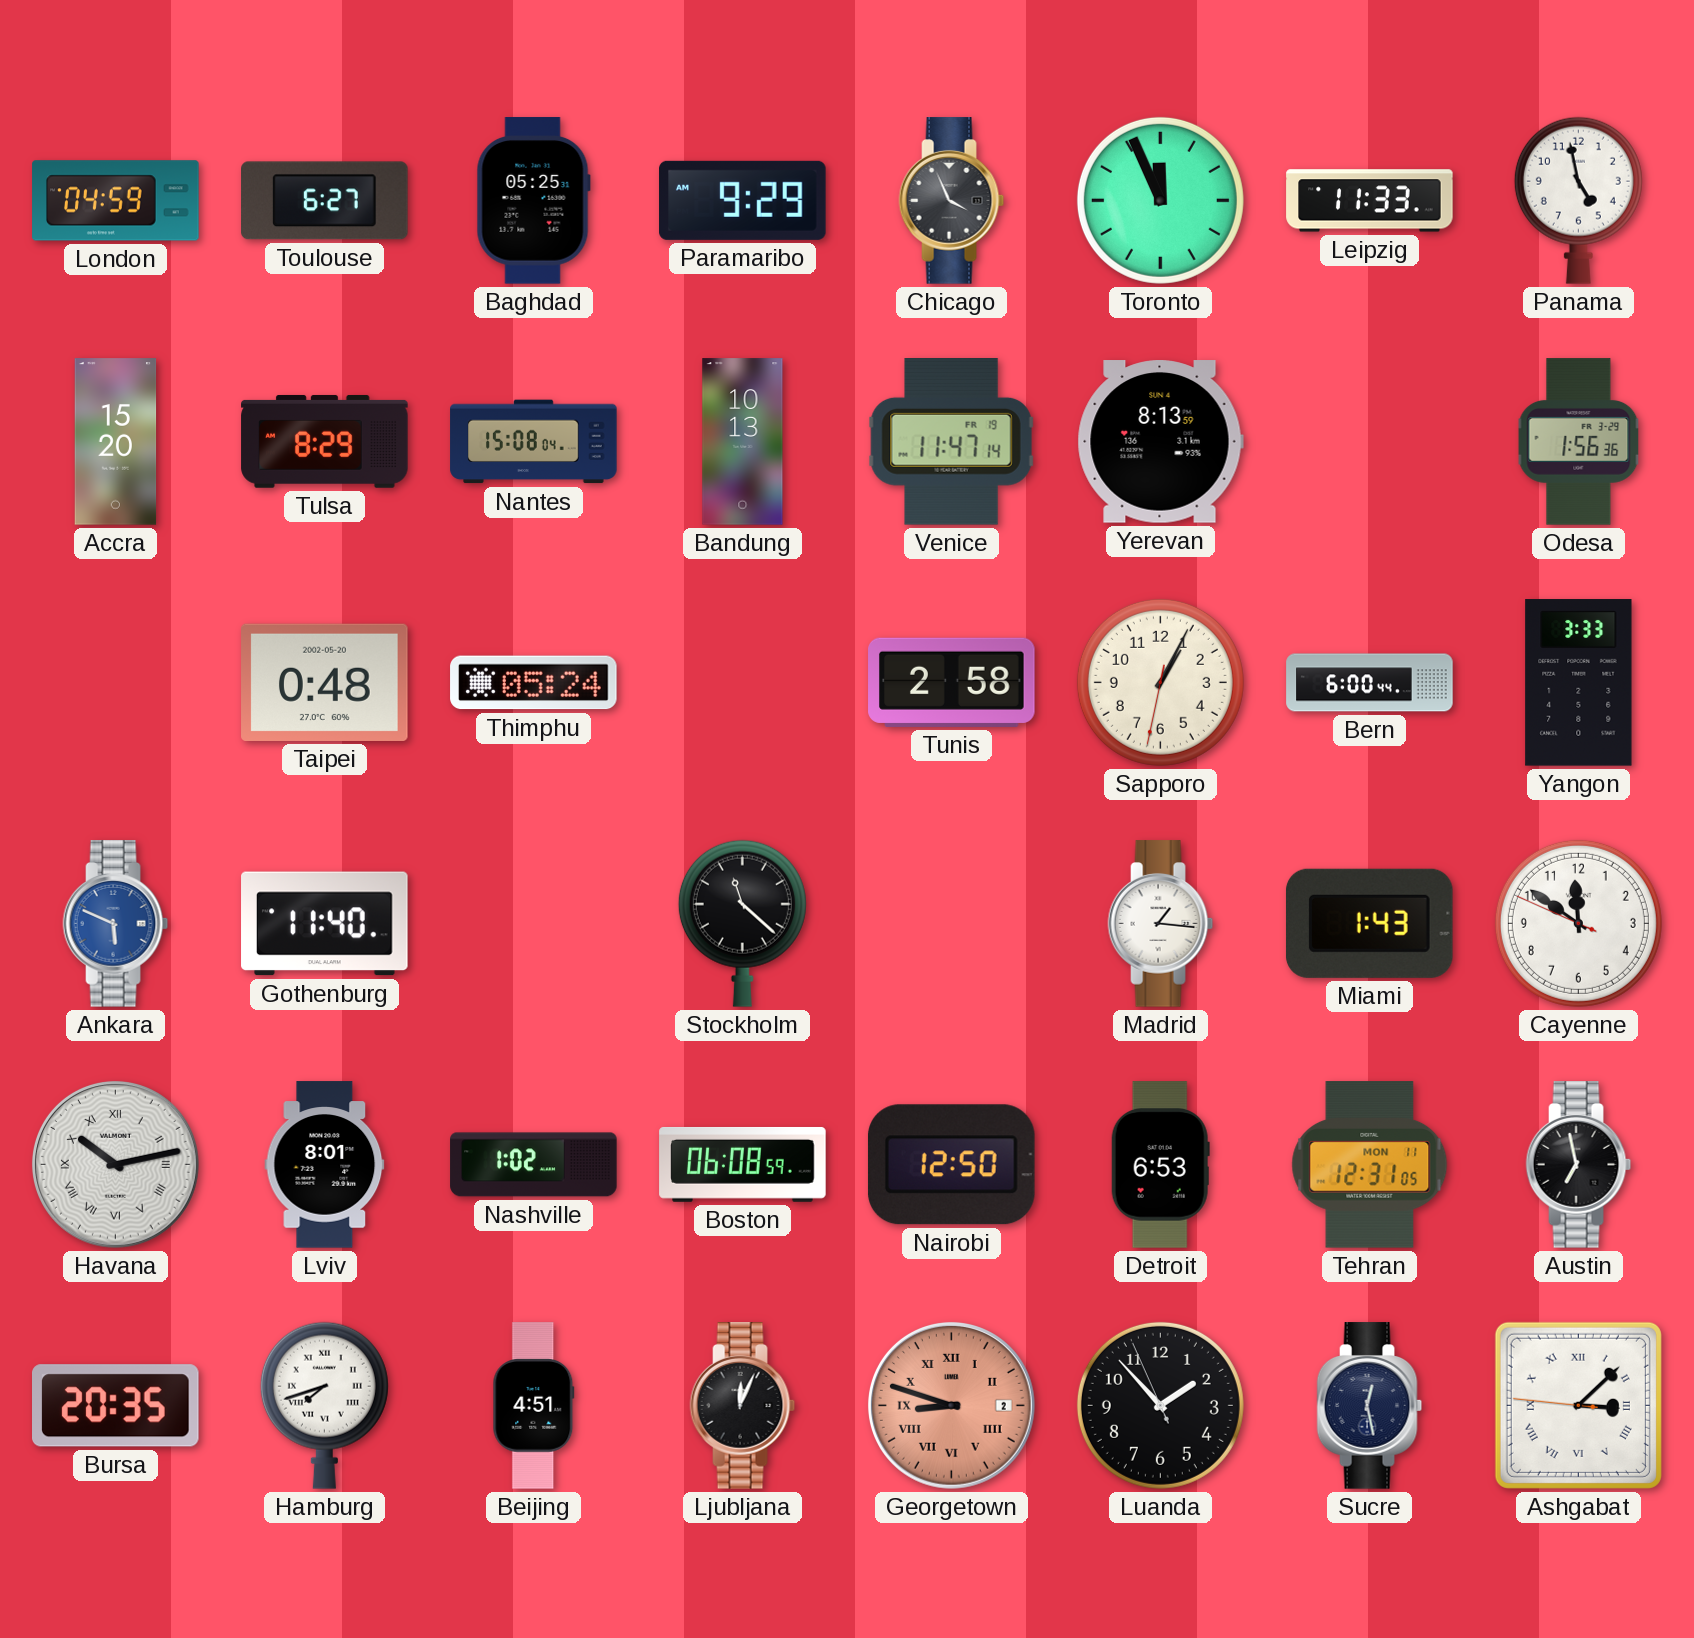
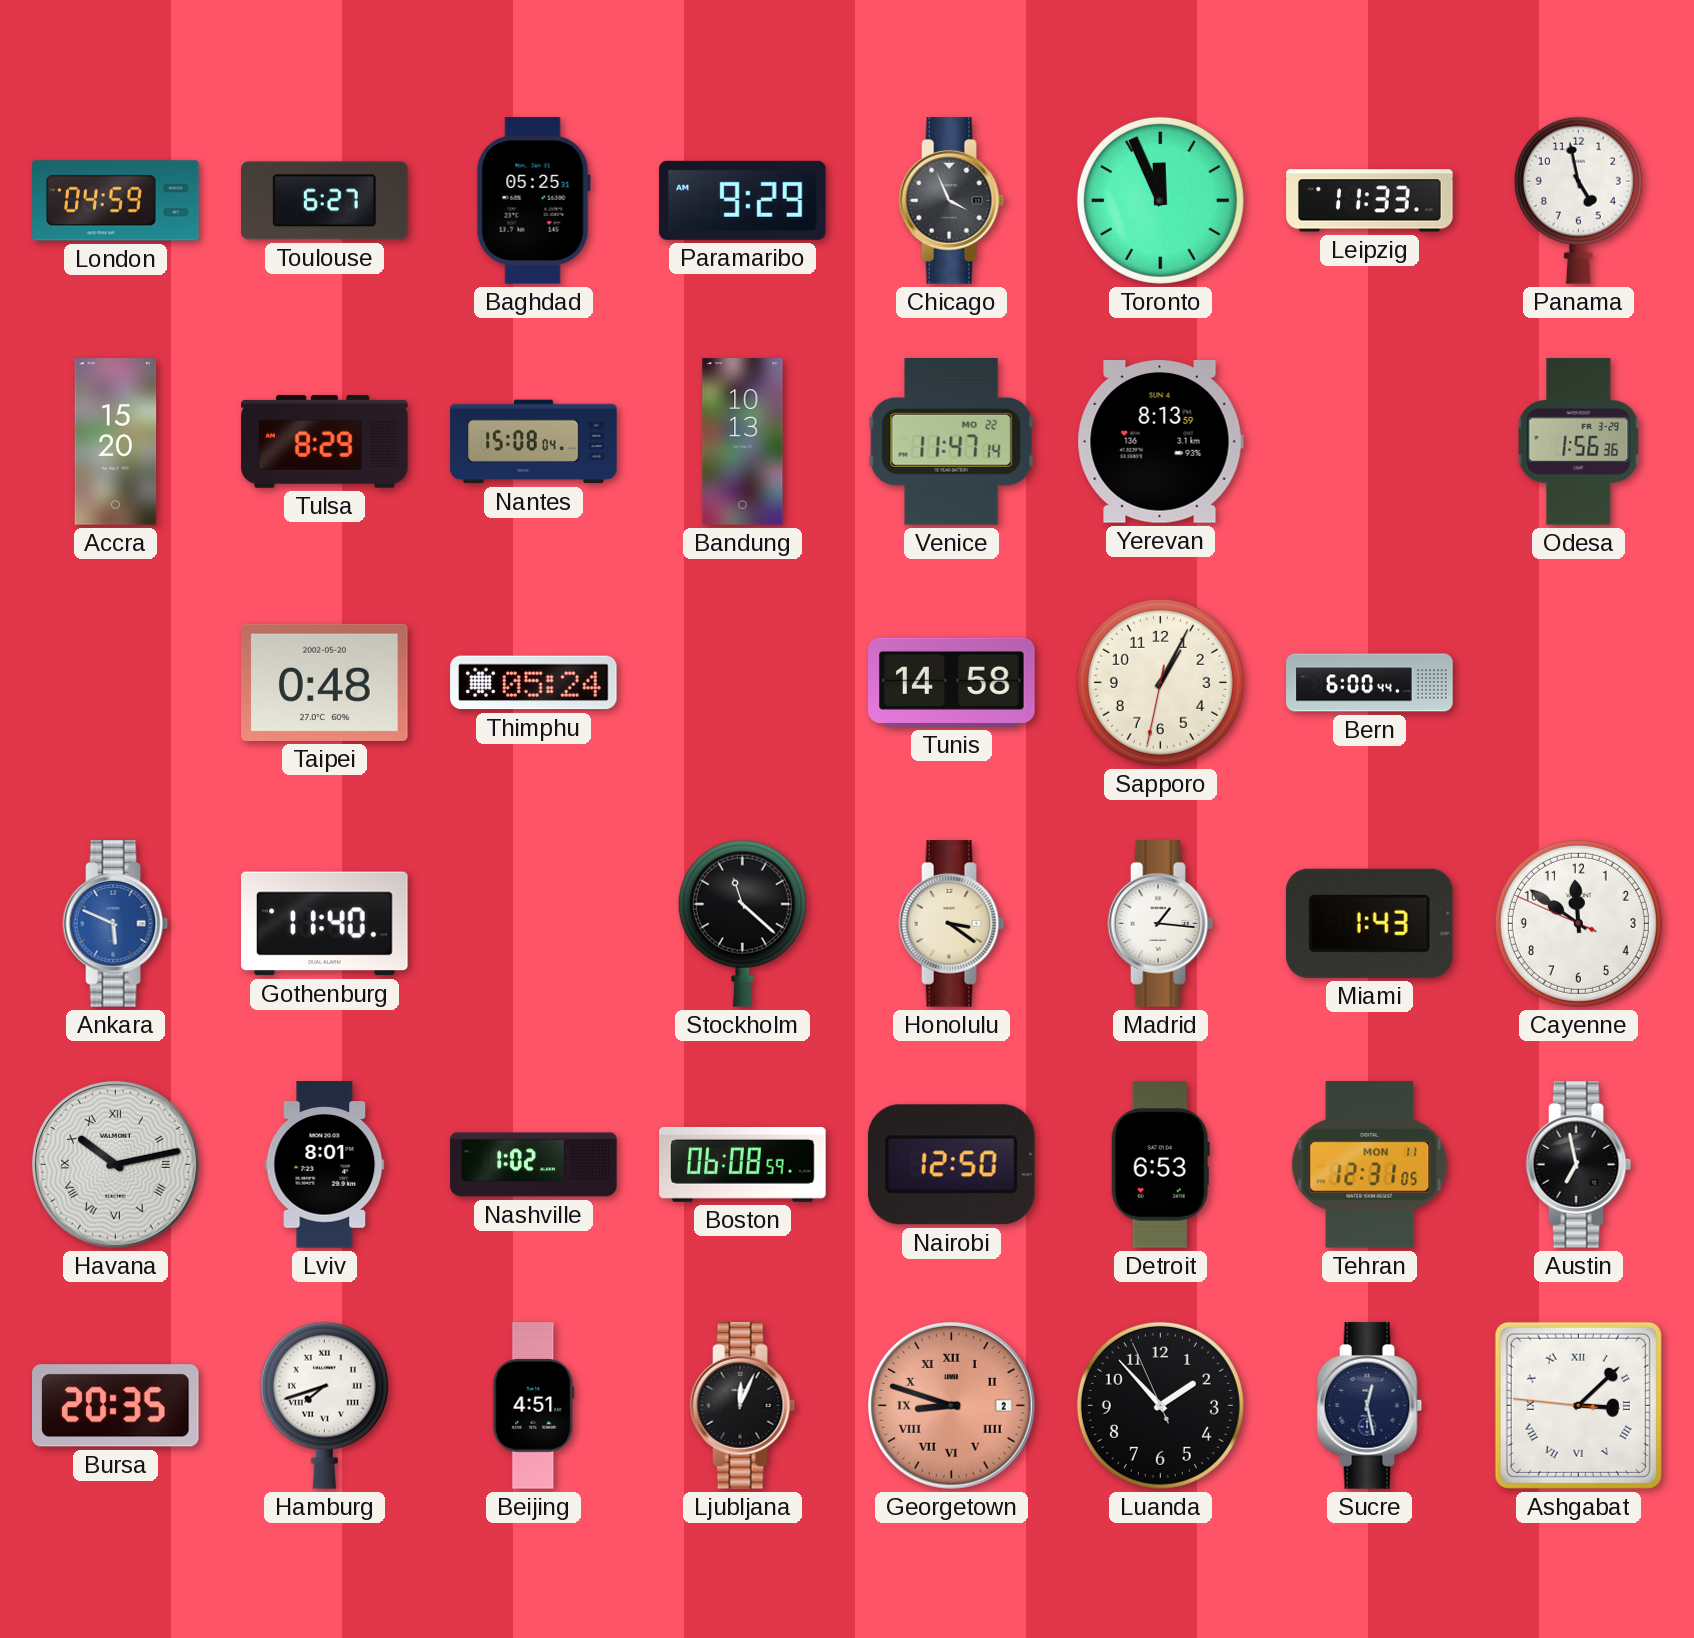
Venice date: FR 19 -> MO 22 (951, 442)
Tunis: 2:58 -> 14:58 (952, 682)
Yangon: 3:33 -> none (1579, 683)
Honolulu: none -> 3:21 (952, 924)
